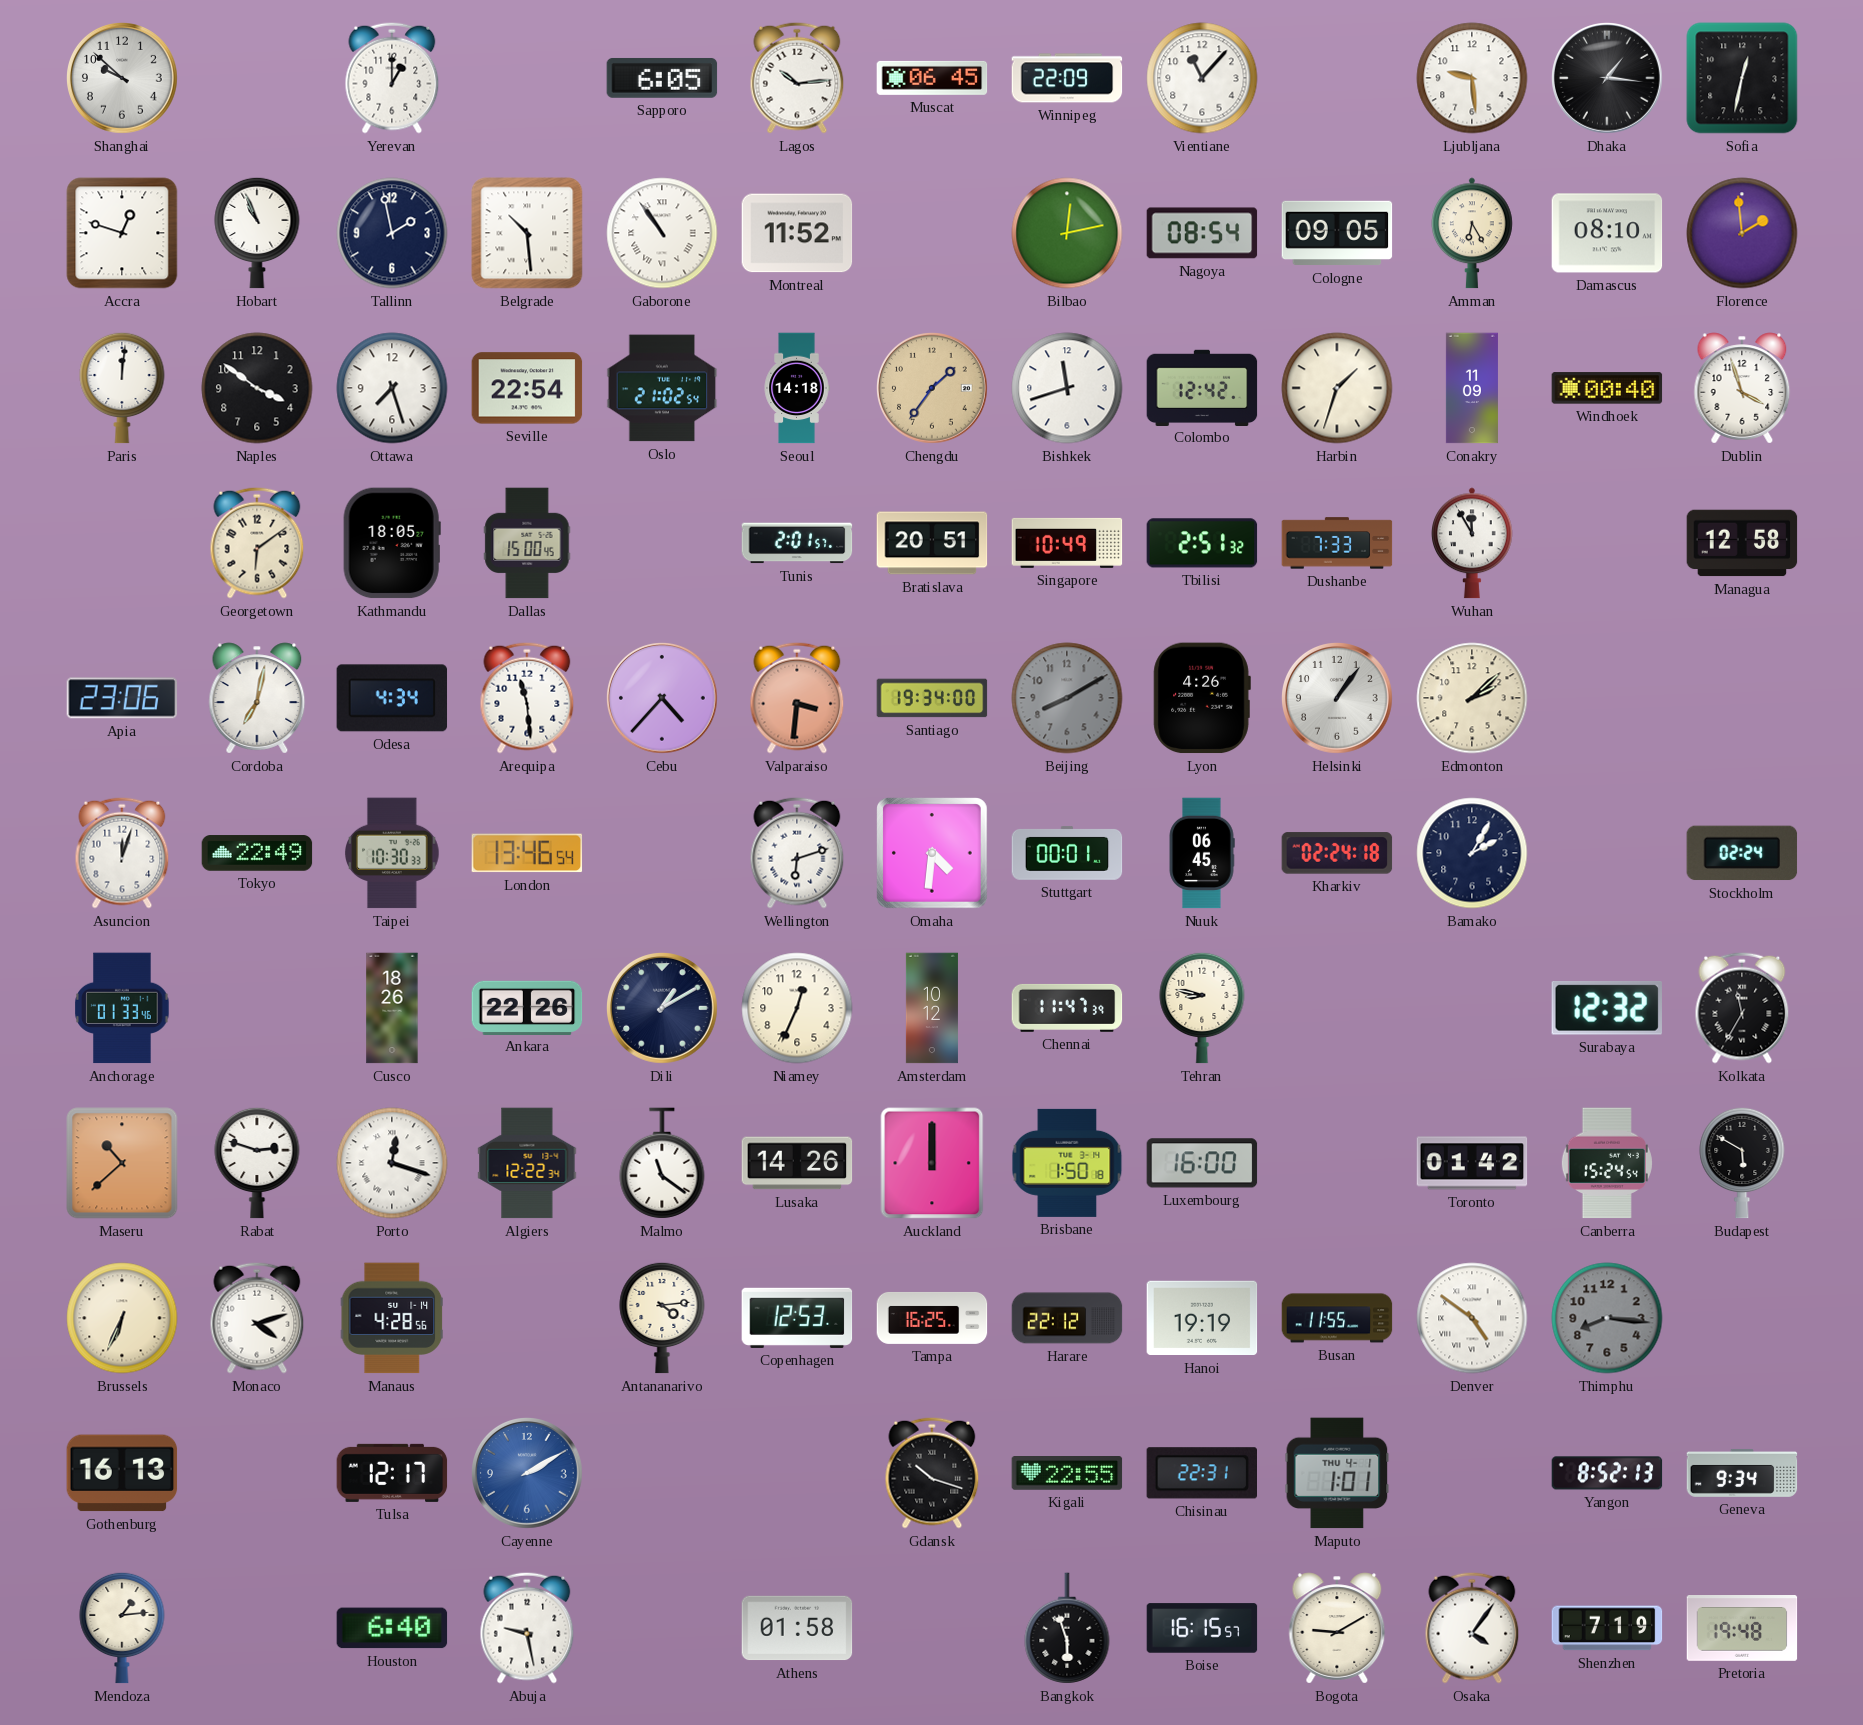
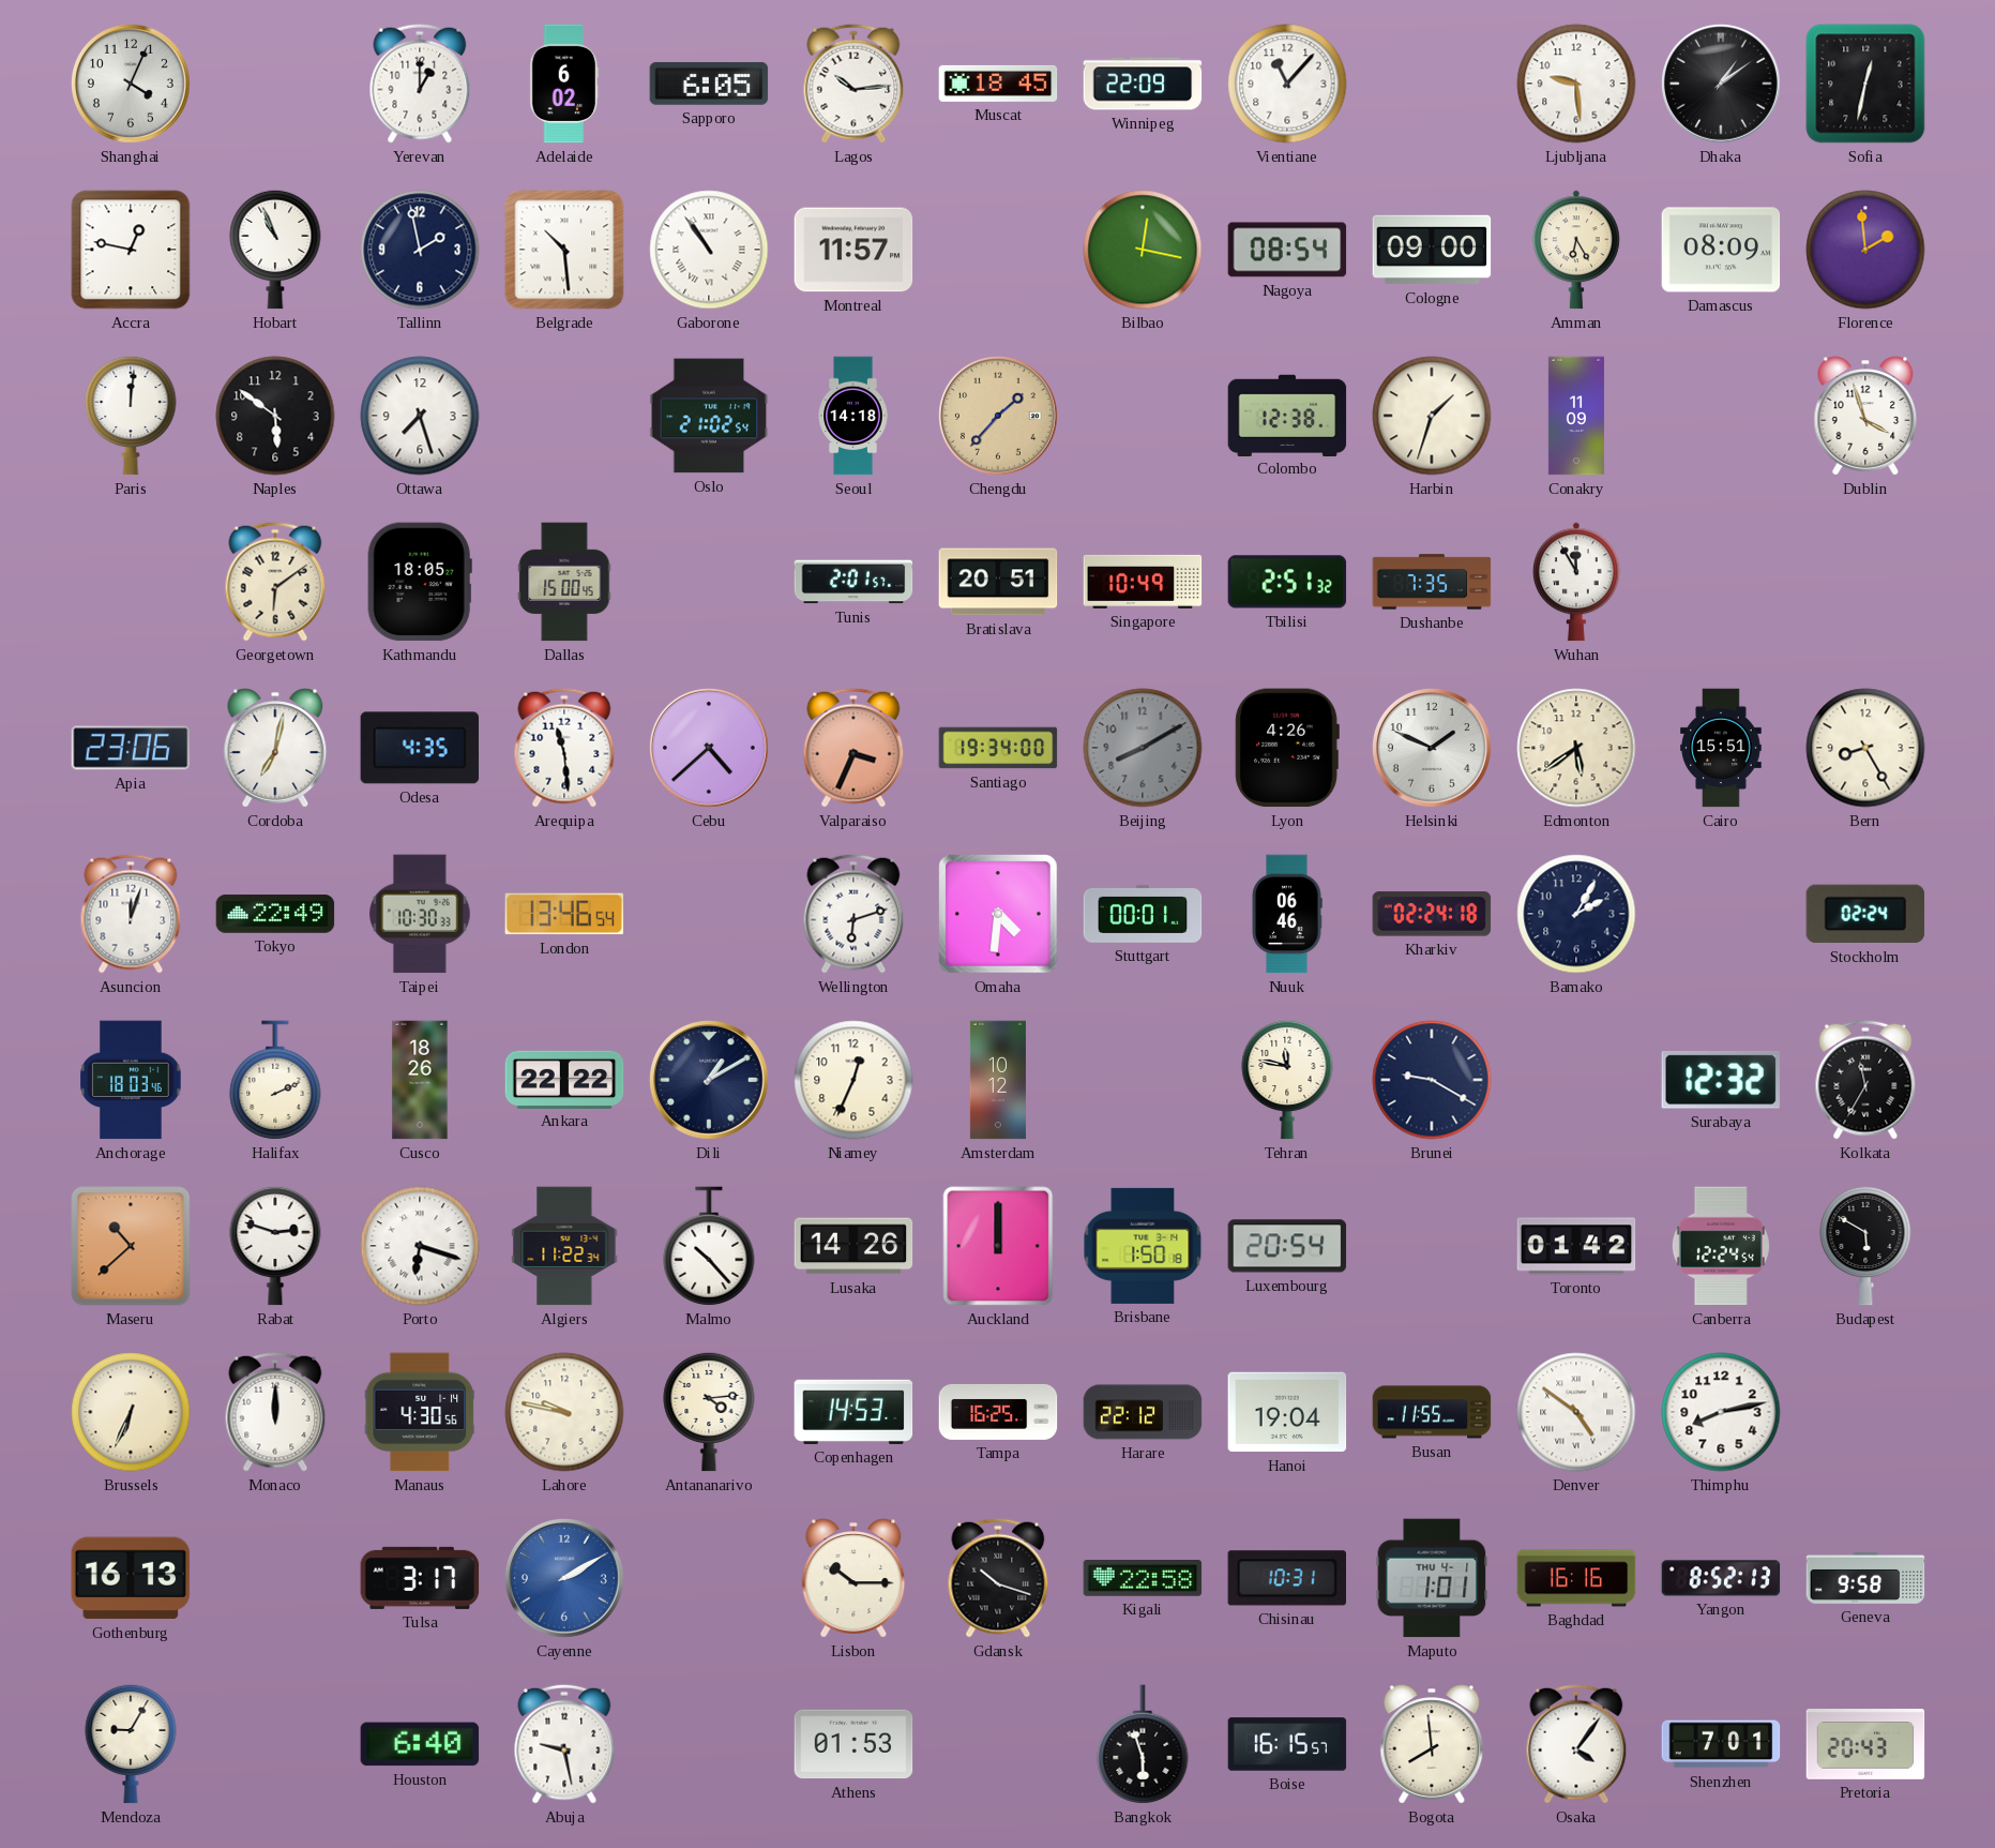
Shanghai: 9:52 -> 4:04 (132, 85)
Adelaide: none -> 6:02 (564, 84)
Muscat: 06:45 -> 18:45 (998, 84)
Dhaka: 1:16 -> 1:09 (1722, 85)
Accra: 12:48 -> 12:47 (131, 250)
Montreal: 11:52 -> 11:57 (853, 250)
Bilbao: 12:13 -> 12:17 (1143, 250)
Cologne: 09:05 -> 09:00 (1432, 250)
Damascus: 08:10 -> 08:09 (1721, 250)
Naples: 3:51 -> 5:51 (275, 416)
Seville: 22:54 -> none (527, 388)
Chengdu: 1:36 -> 1:37 (999, 417)
Bishkek: 11:42 -> none (1067, 388)
Colombo: 12:42 -> 12:38 (1287, 415)
Windhoek: 00:40 -> none (1607, 388)
Dushanbe: 7:33 -> 7:35 (1432, 582)
Managua: 12:58 -> none (1742, 543)
Odesa: 4:34 -> 4:35 (420, 748)
Cebu: 4:37 -> 4:38 (710, 749)
Valparaiso: 3:31 -> 3:34 (853, 748)
Helsinki: 1:06 -> 1:49 (1433, 749)
Edmonton: 2:08 -> 5:39 (1576, 748)
Cairo: none -> 15:51 (1721, 748)
Bern: none -> 8:25 (1865, 748)
Nuuk: 06:45 -> 06:46 (1287, 914)
Anchorage: 01:33 -> 18:03 (131, 1080)
Halifax: none -> 2:11 (275, 1080)
Ankara: 22:26 -> 22:22 (564, 1079)
Chennai: 11:47 -> none (1067, 1008)
Tehran: 8:47 -> 11:47 (1287, 1080)
Brunei: none -> 9:20 (1432, 1080)
Porto: 12:18 -> 6:18 (420, 1246)
Algiers: 12:22 -> 11:22 (564, 1246)
Malmo: 11:21 -> 10:23 (709, 1246)
Luxembourg: 16:00 -> 20:54 (1287, 1246)
Canberra: 15:24 -> 12:24 (1721, 1246)
Monaco: 4:12 -> 12:00 (275, 1412)
Manaus: 4:28 -> 4:30 (419, 1412)
Lahore: none -> 9:47 (564, 1412)
Copenhagen: 12:53 -> 14:53 (853, 1412)
Hanoi: 19:19 -> 19:04 (1287, 1412)
Thimphu: 8:16 -> 8:13 (1721, 1412)
Thimphu dial: grey -> white (1721, 1412)
Tulsa: 12:17 -> 3:17 (420, 1578)
Lisbon: none -> 10:15 (853, 1578)
Kigali: 22:55 -> 22:58 (1143, 1579)
Chisinau: 22:31 -> 10:31 (1287, 1578)
Baghdad: none -> 16:16 (1576, 1578)
Geneva: 9:34 -> 9:58 (1865, 1578)
Mendoza: 1:14 -> 9:05 (131, 1744)
Athens: 01:58 -> 01:53 (853, 1744)
Bogota: 9:10 -> 7:59 (1432, 1744)
Shenzhen: 7:19 -> 7:01 (1721, 1744)
Pretoria: 19:48 -> 20:43 (1865, 1745)
